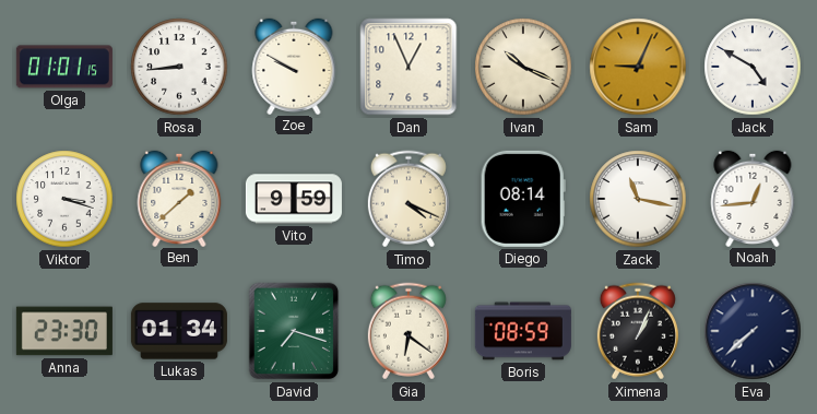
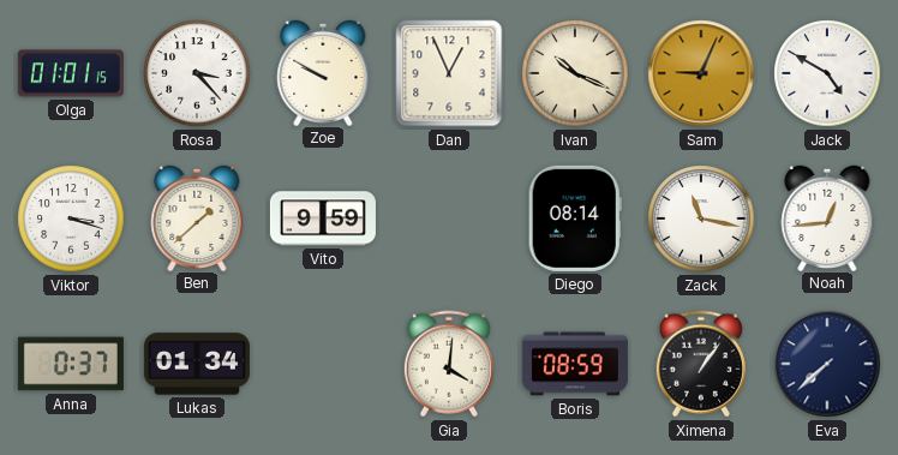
Rosa: 8:44 -> 3:23 (197, 73)
Timo: 4:19 -> none (408, 199)
Anna: 23:30 -> 0:37 (71, 364)
David: 7:18 -> none (294, 331)
Gia: 6:21 -> 4:01 (449, 364)
Ximena: 1:04 -> 1:06 (701, 364)
